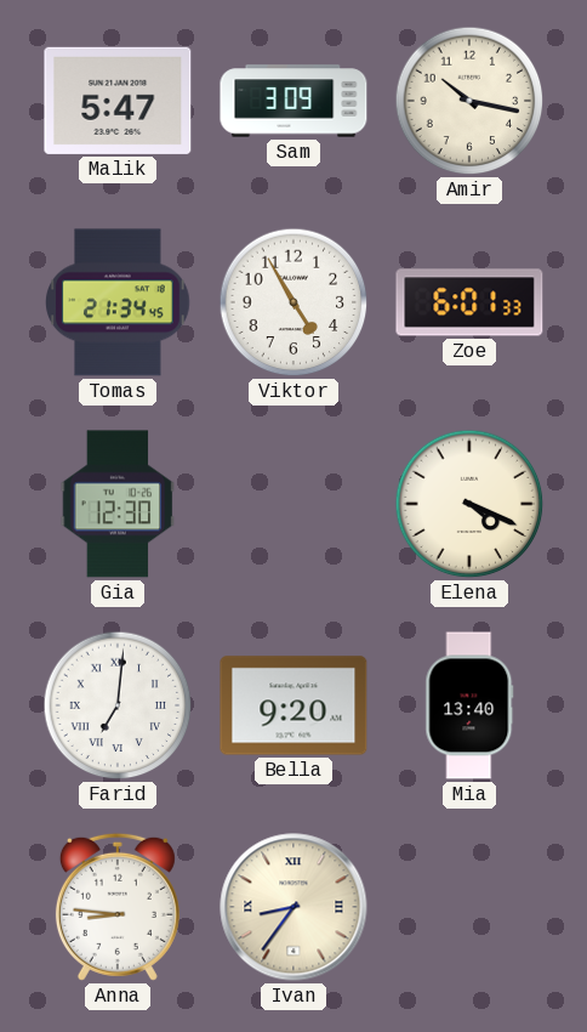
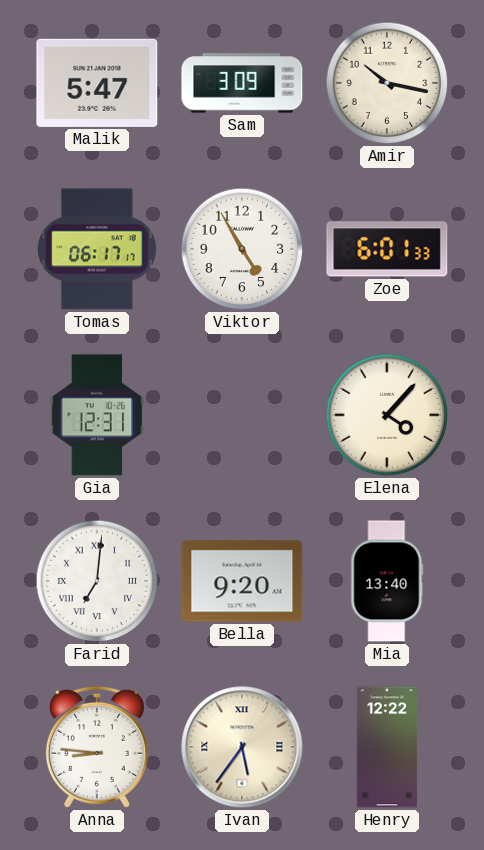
Tomas: 21:34 -> 06:17 (98, 249)
Gia: 12:30 -> 12:31 (97, 415)
Elena: 4:19 -> 4:07 (387, 415)
Ivan: 8:36 -> 5:36 (242, 747)
Henry: none -> 12:22 (387, 747)
